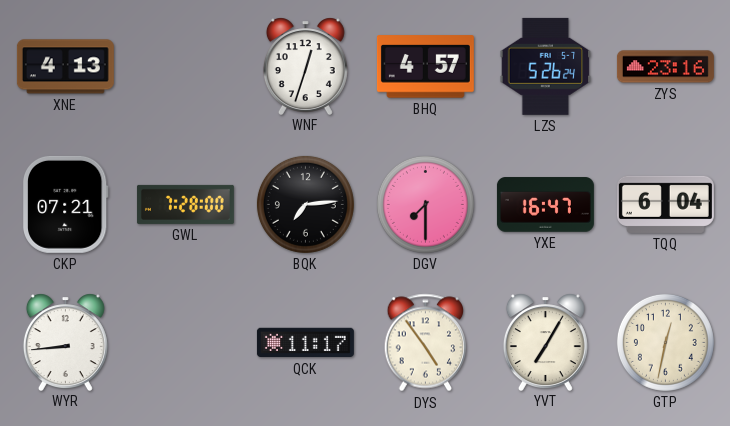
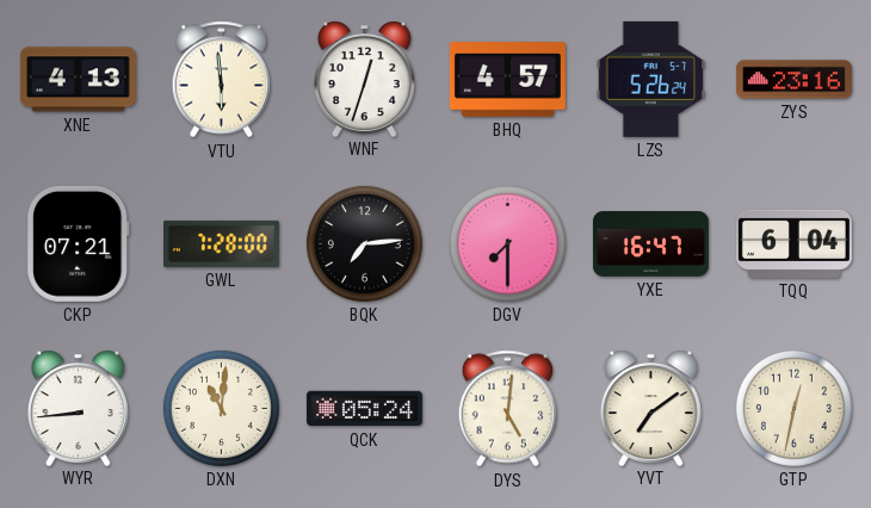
VTU: none -> 5:59 (222, 80)
DXN: none -> 11:01 (221, 408)
QCK: 11:17 -> 05:24 (364, 409)
DYS: 4:54 -> 5:01 (508, 409)
YVT: 7:05 -> 7:09 (650, 408)
